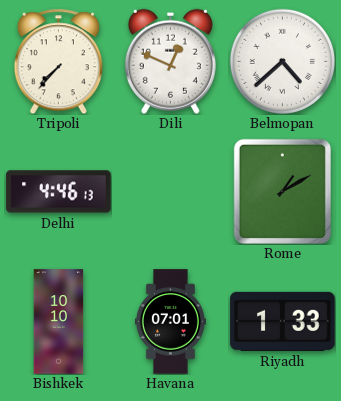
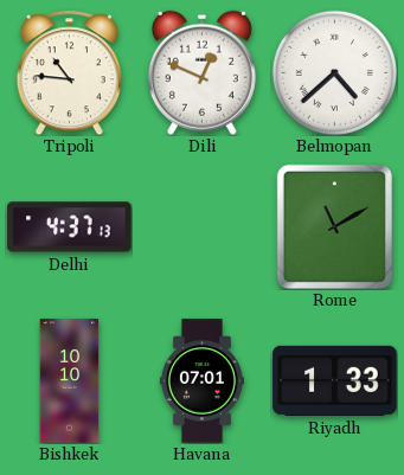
Tripoli: 7:37 -> 10:46 (69, 72)
Delhi: 4:46 -> 4:37 (70, 227)
Rome: 1:10 -> 11:10 (334, 226)
